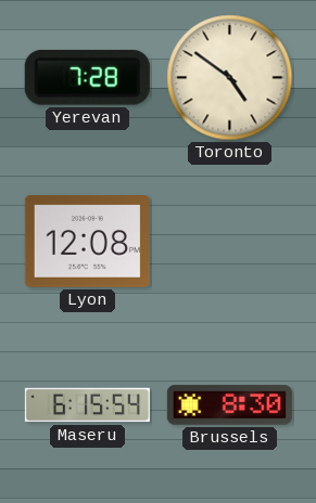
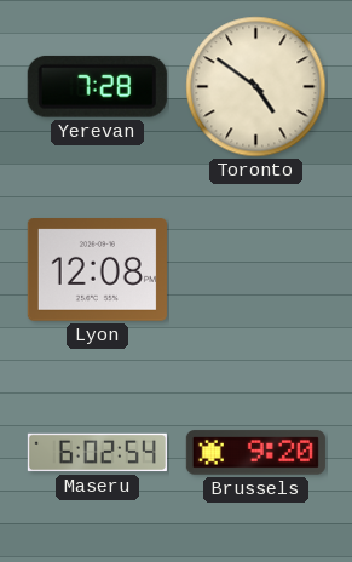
Maseru: 6:15 -> 6:02 (97, 453)
Brussels: 8:30 -> 9:20 (255, 453)
